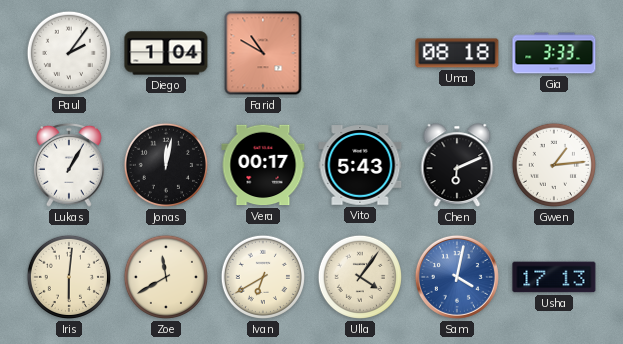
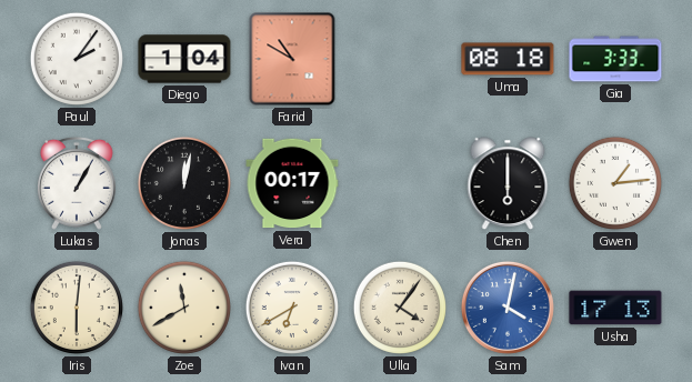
Vito: 5:43 -> none (360, 165)
Chen: 6:11 -> 6:00 (508, 183)
